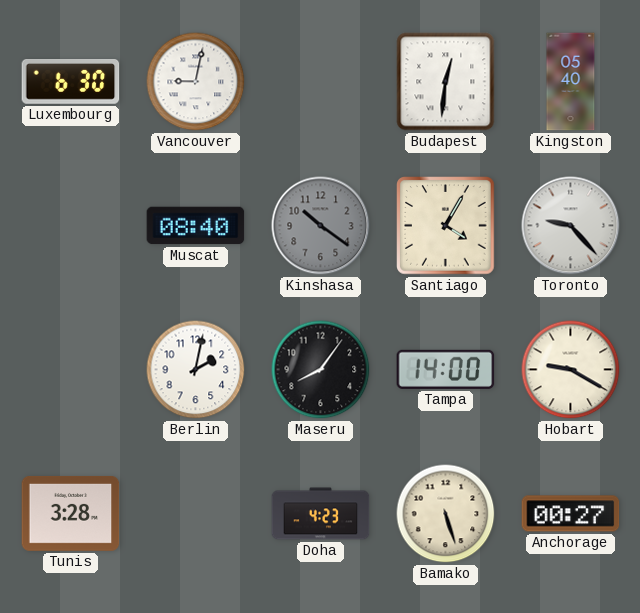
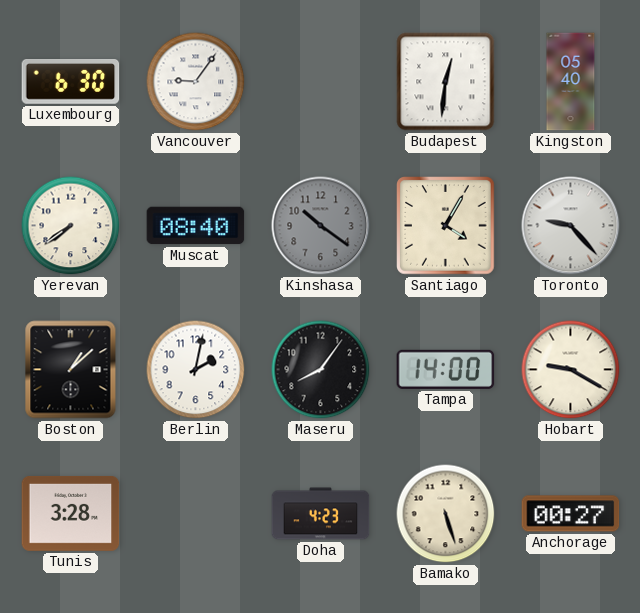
Vancouver: 9:02 -> 9:06 (196, 82)
Yerevan: none -> 7:39 (71, 226)
Boston: none -> 1:08 (71, 370)
